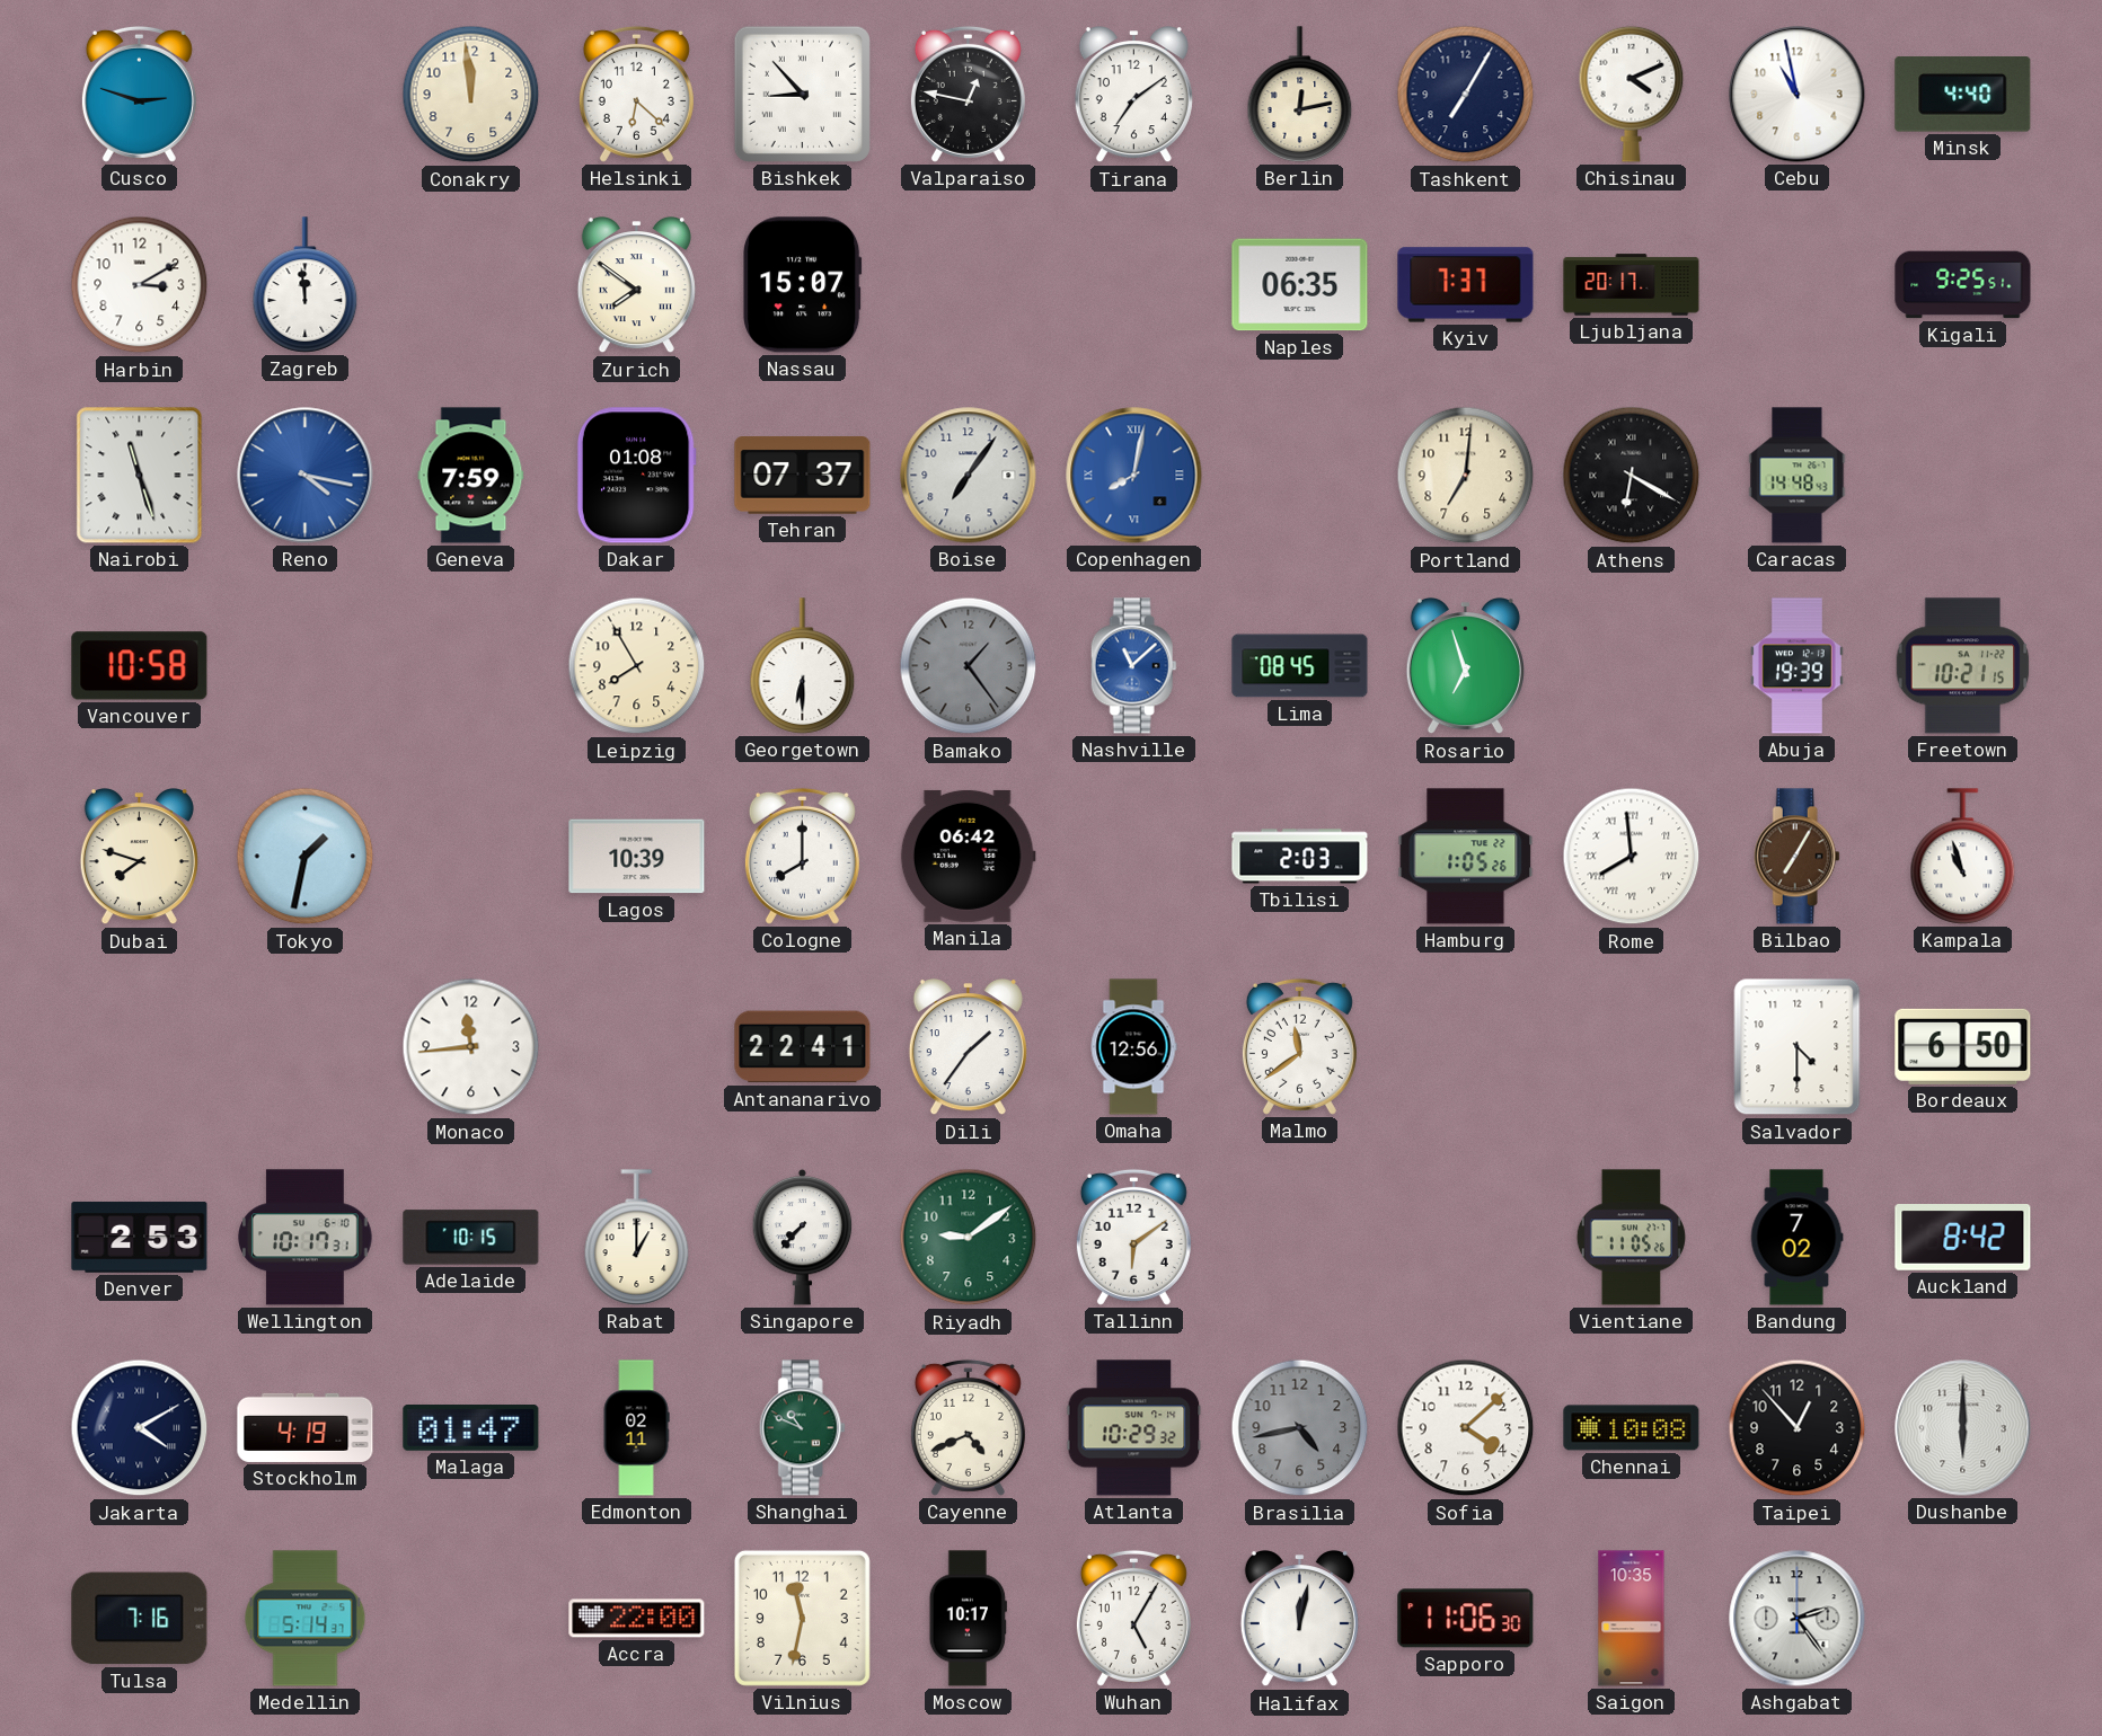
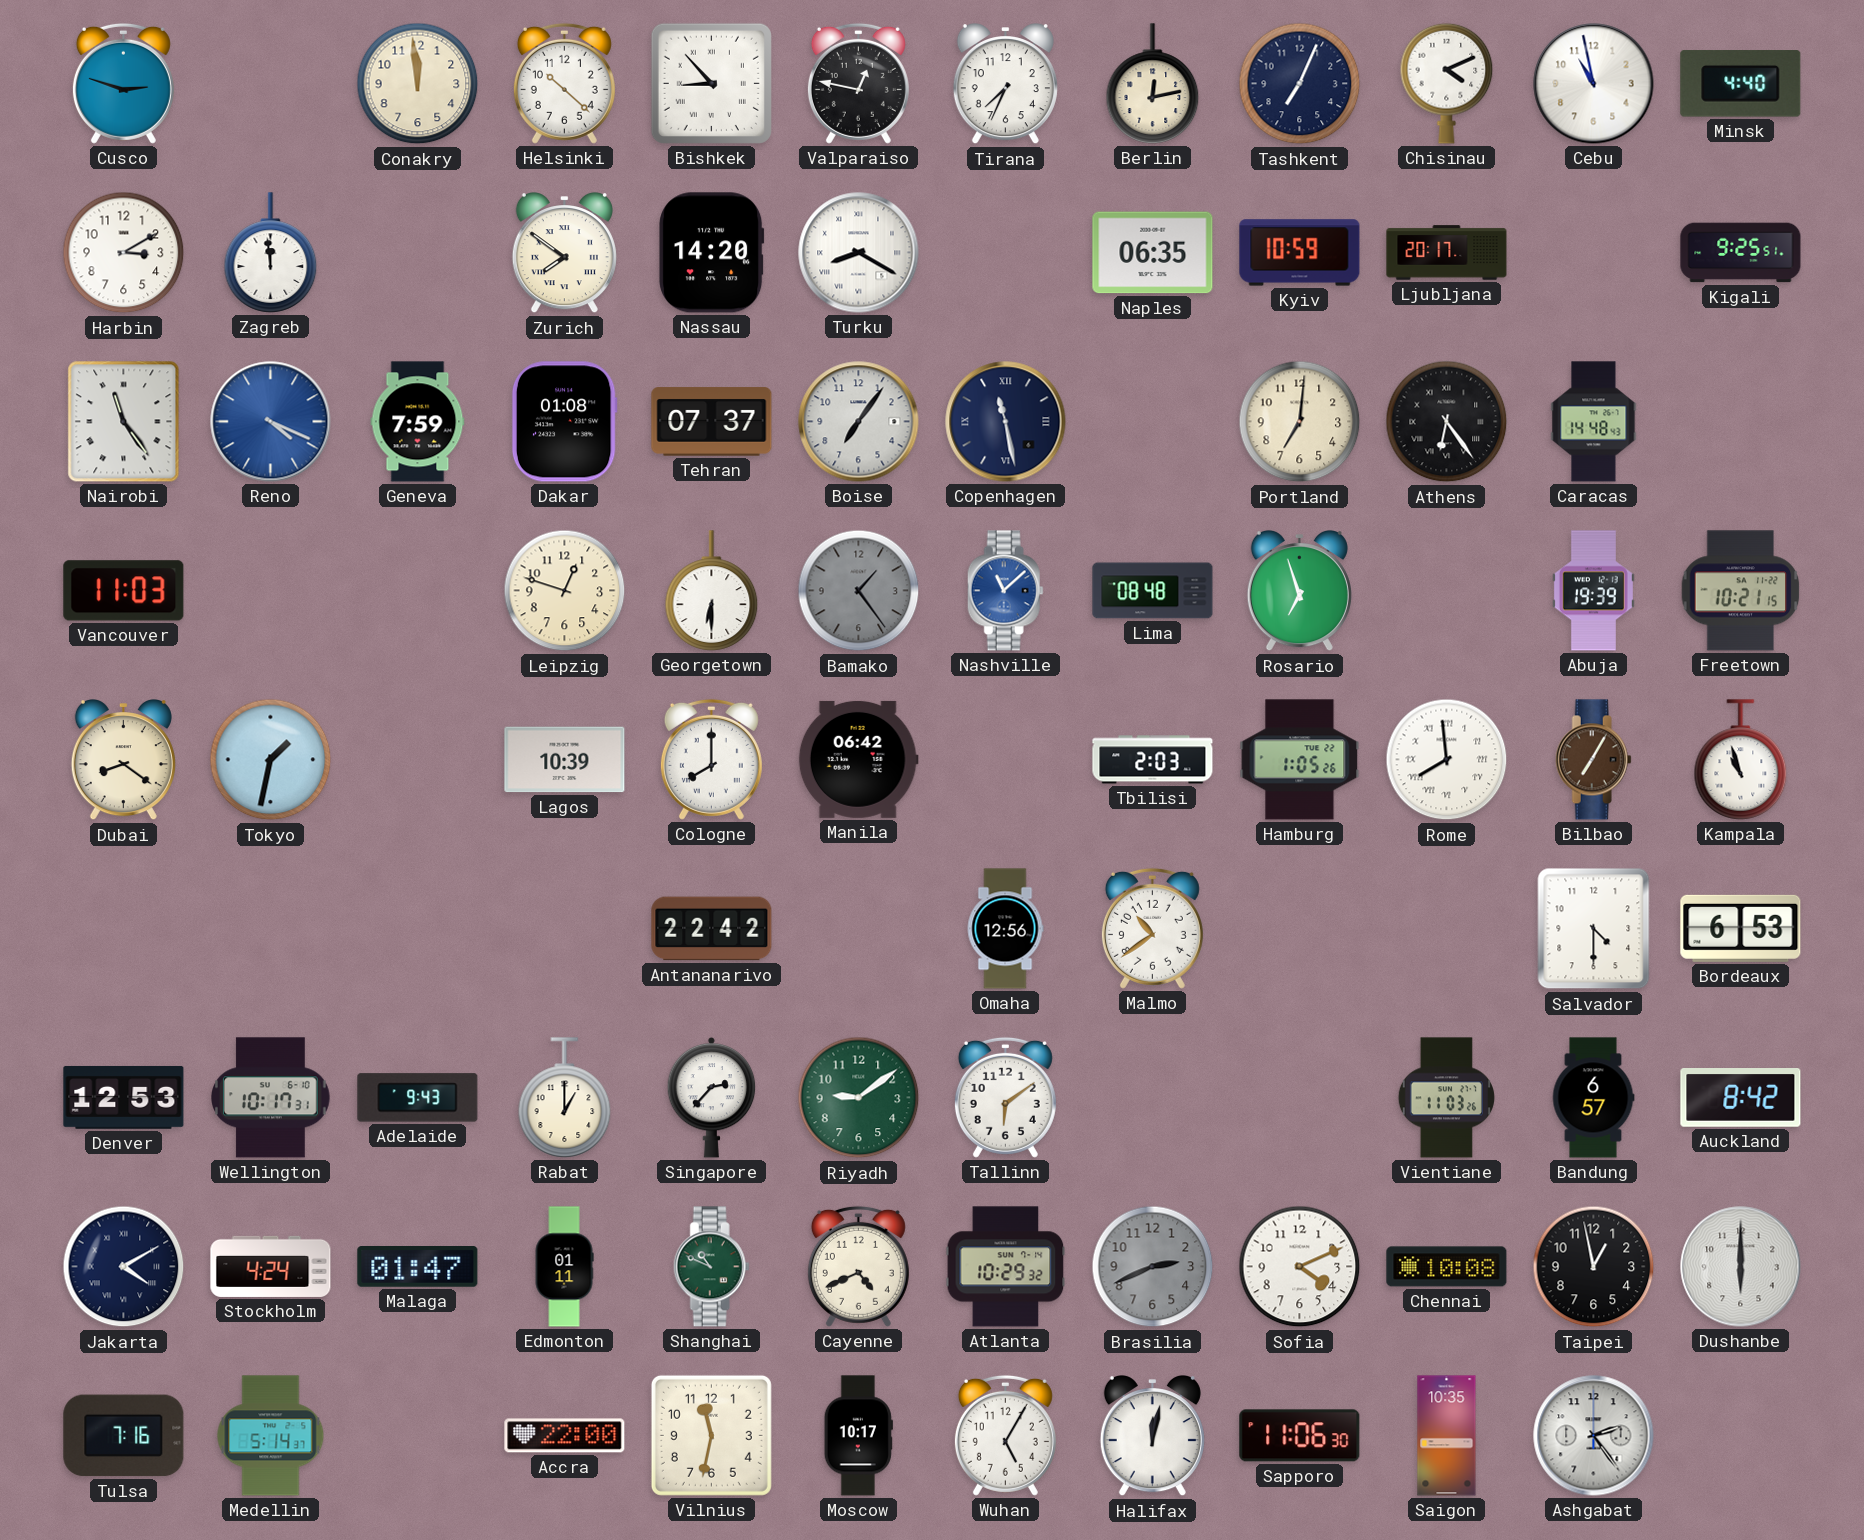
Helsinki: 6:22 -> 10:22 (564, 83)
Tirana: 7:09 -> 7:34 (1005, 85)
Tashkent: 7:05 -> 7:04 (1300, 84)
Nassau: 15:07 -> 14:20 (712, 253)
Turku: none -> 8:20 (859, 253)
Kyiv: 7:37 -> 10:59 (1300, 253)
Nairobi: 11:27 -> 11:24 (124, 422)
Reno: 4:17 -> 4:19 (271, 422)
Copenhagen: 8:02 -> 11:28 (1006, 422)
Copenhagen dial: blue -> navy (1006, 422)
Athens: 6:20 -> 6:24 (1447, 422)
Vancouver: 10:58 -> 11:03 (124, 591)
Leipzig: 7:55 -> 12:48 (565, 591)
Lima: 08:45 -> 08:48 (1153, 591)
Dubai: 7:48 -> 8:21 (123, 761)
Monaco: 11:44 -> none (471, 1047)
Antananarivo: 22:41 -> 22:42 (712, 929)
Dili: 1:36 -> none (968, 1048)
Malmo: 11:39 -> 10:39 (1152, 928)
Bordeaux: 6:50 -> 6:53 (1741, 928)
Denver: 2:53 -> 12:53 (124, 1097)
Adelaide: 10:15 -> 9:43 (418, 1098)
Singapore: 7:37 -> 2:37 (712, 1097)
Vientiane: 11:05 -> 11:03 (1446, 1098)
Bandung: 7:02 -> 6:57 (1593, 1098)
Stockholm: 4:19 -> 4:24 (271, 1266)
Edmonton: 02:11 -> 01:11 (564, 1267)
Brasilia: 4:43 -> 2:41 (1153, 1267)
Sofia: 4:08 -> 4:11 (1300, 1267)
Taipei: 12:53 -> 12:58 (1594, 1267)
